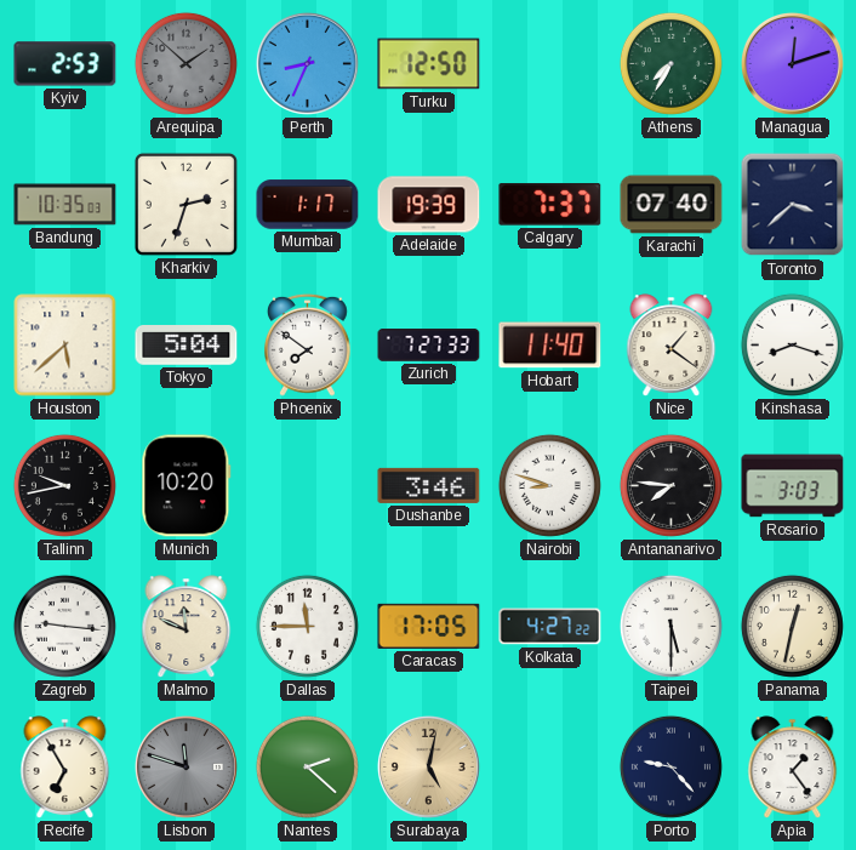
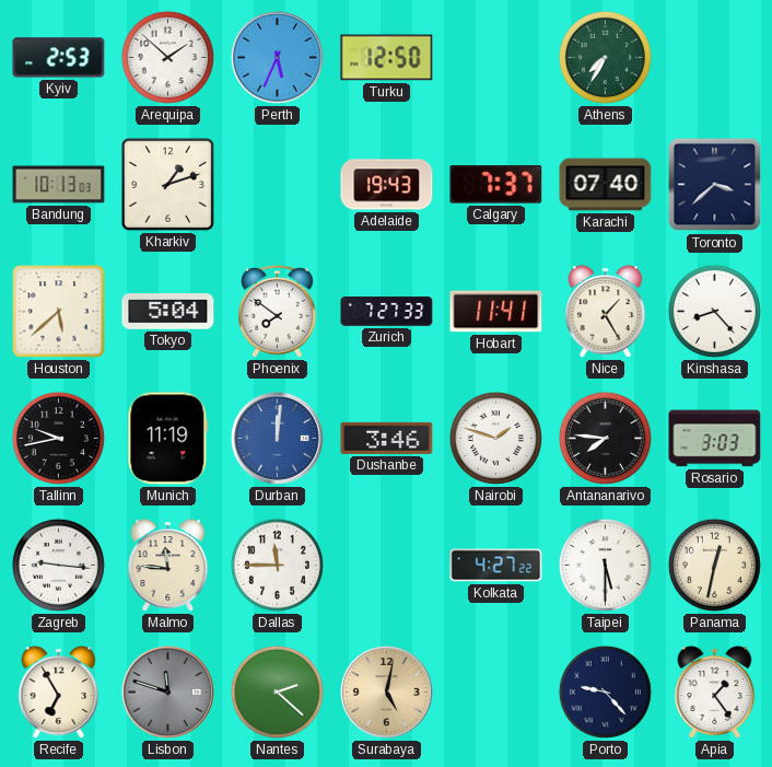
Arequipa dial: grey -> white (167, 57)
Perth: 8:34 -> 5:34 (277, 57)
Managua: 12:12 -> none (792, 63)
Bandung: 10:35 -> 10:13 (59, 185)
Kharkiv: 2:33 -> 1:12 (167, 184)
Mumbai: 1:17 -> none (308, 205)
Adelaide: 19:39 -> 19:43 (387, 185)
Hobart: 11:40 -> 11:41 (496, 312)
Nice: 1:21 -> 1:25 (606, 312)
Kinshasa: 8:18 -> 8:23 (714, 311)
Munich: 10:20 -> 11:19 (168, 439)
Durban: none -> 12:01 (277, 438)
Nairobi: 8:48 -> 1:48 (495, 438)
Malmo: 11:49 -> 11:46 (168, 566)
Caracas: 17:05 -> none (429, 626)
